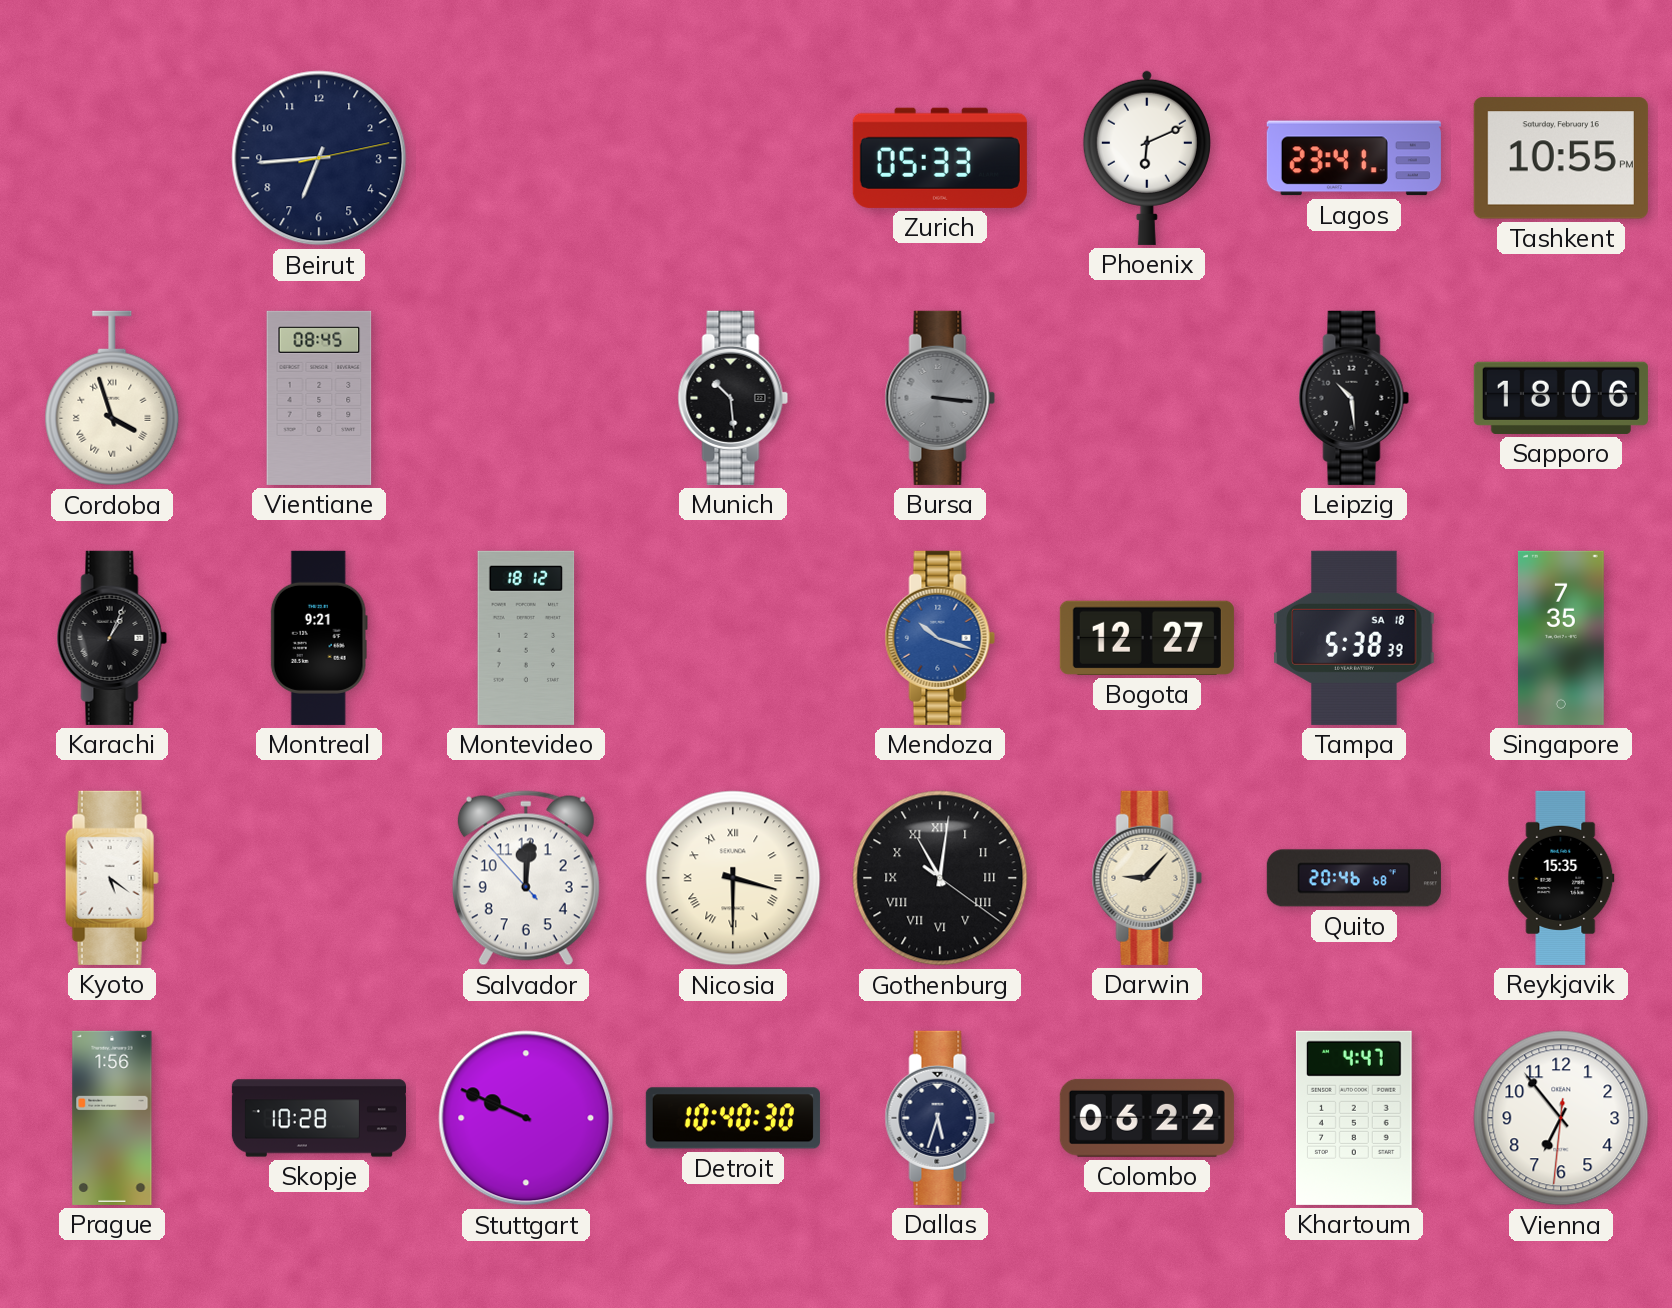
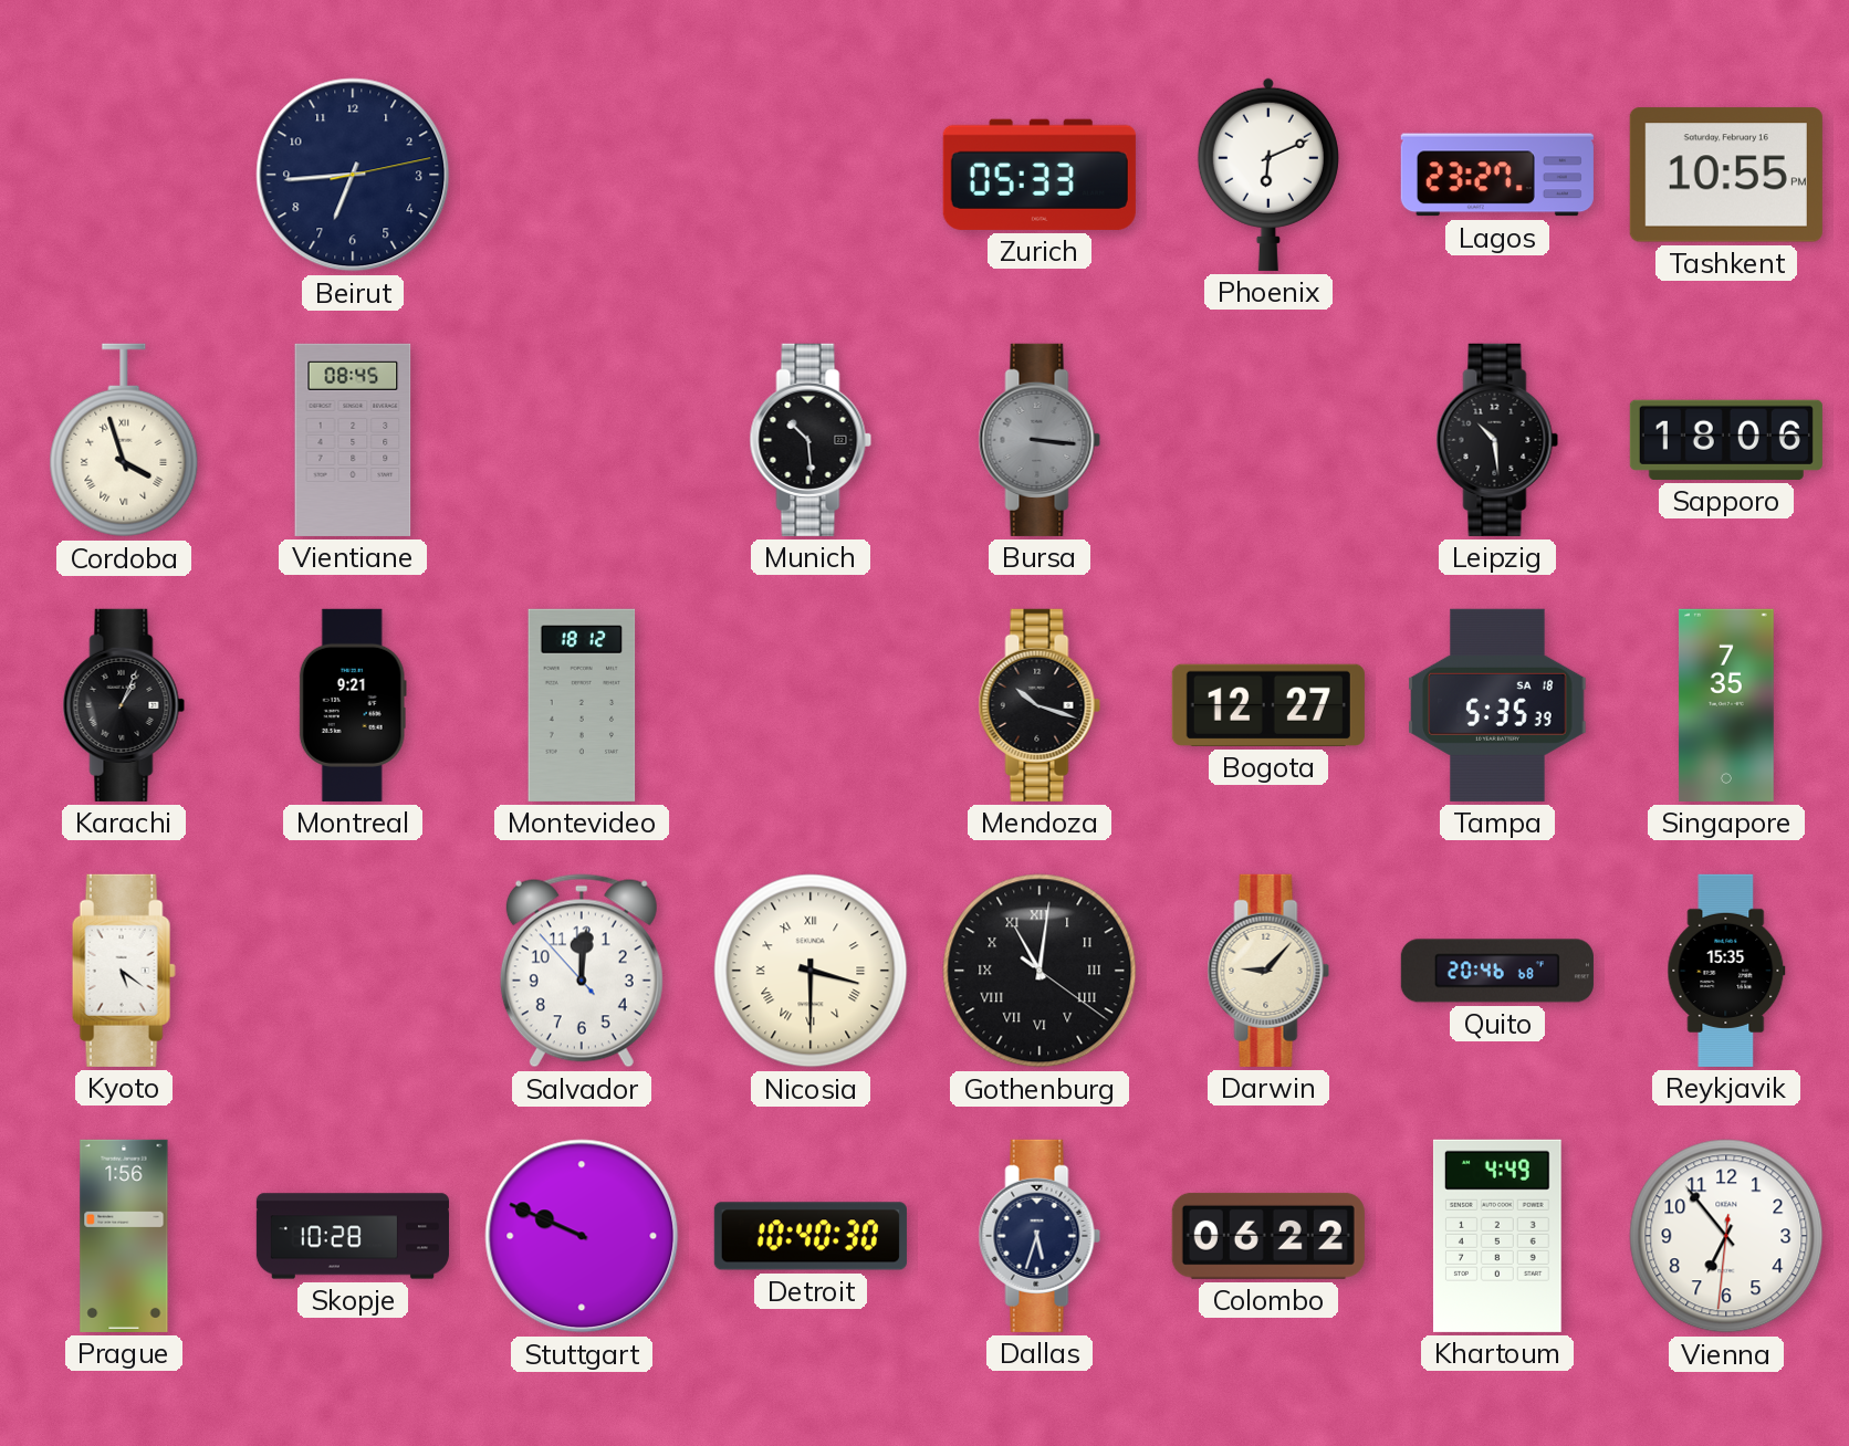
Lagos: 23:41 -> 23:27 (1497, 175)
Mendoza dial: blue -> black (1040, 705)
Tampa: 5:38 -> 5:35 (1497, 705)
Khartoum: 4:47 -> 4:49 (1497, 1236)
